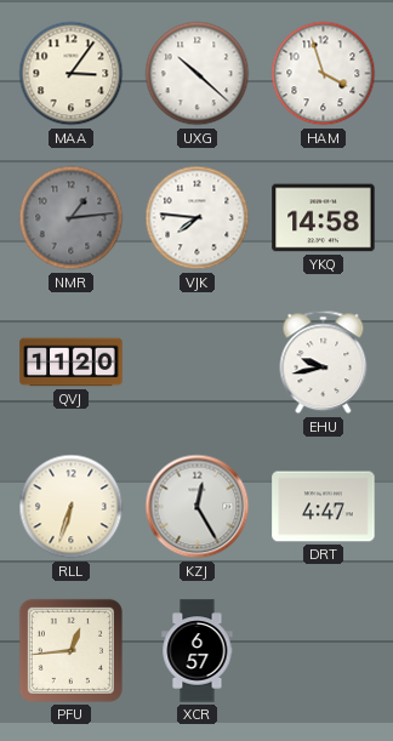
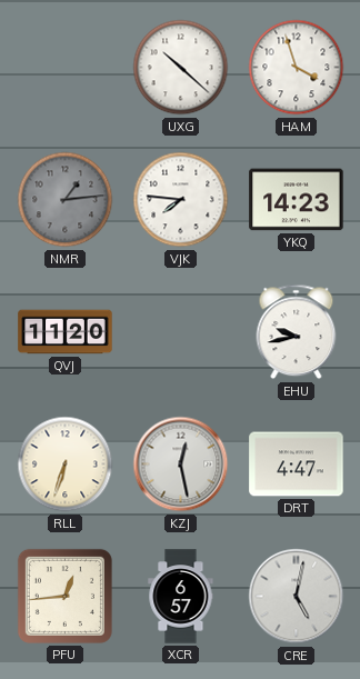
MAA: 3:06 -> none (72, 74)
YKQ: 14:58 -> 14:23 (297, 200)
KZJ: 12:25 -> 12:28 (181, 465)
CRE: none -> 5:02 (297, 597)
